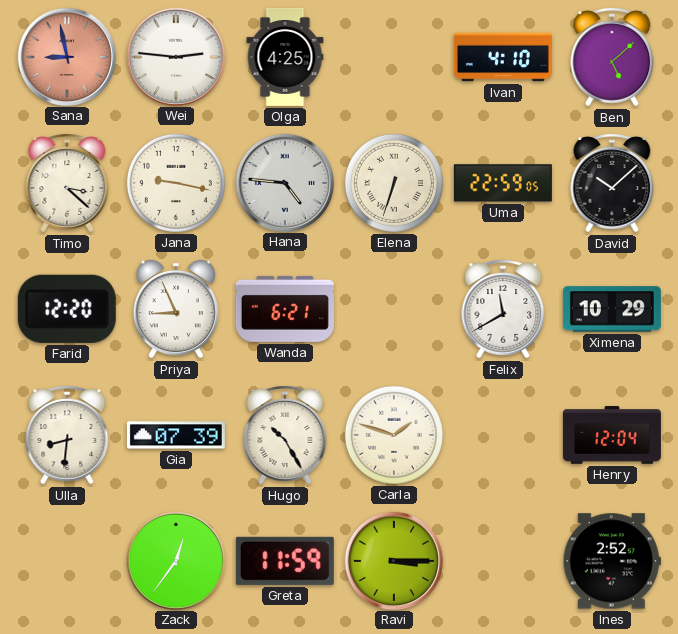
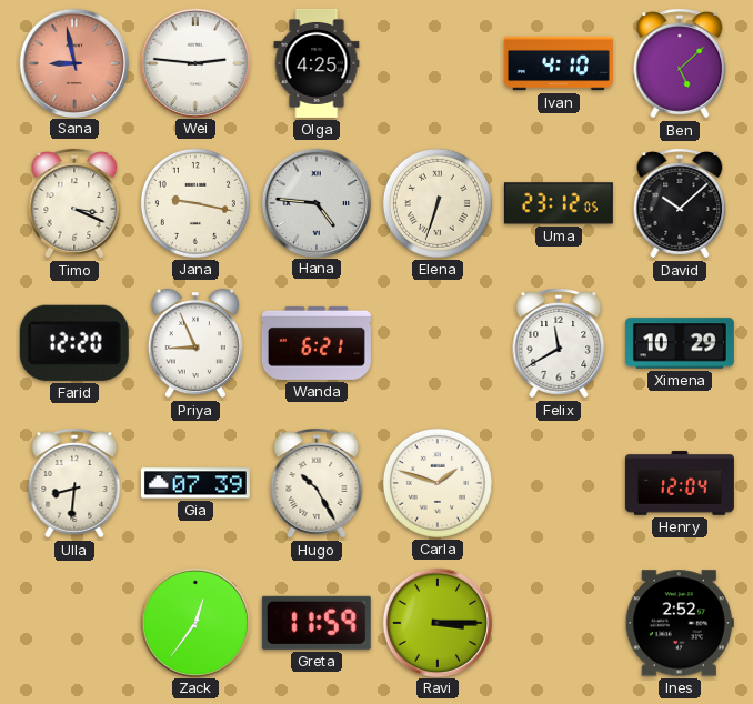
Timo: 3:22 -> 3:19 (74, 203)
Uma: 22:59 -> 23:12 (559, 203)
